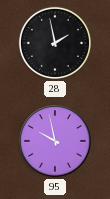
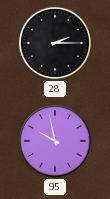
28: 1:58 -> 2:15 (55, 43)
